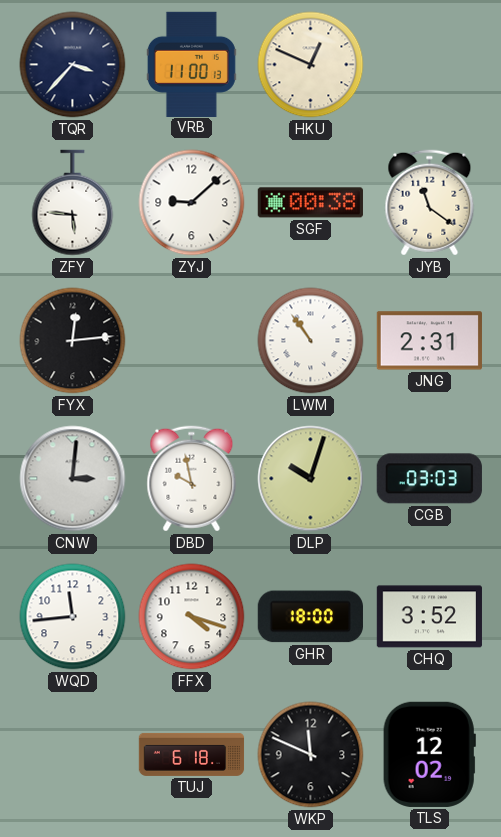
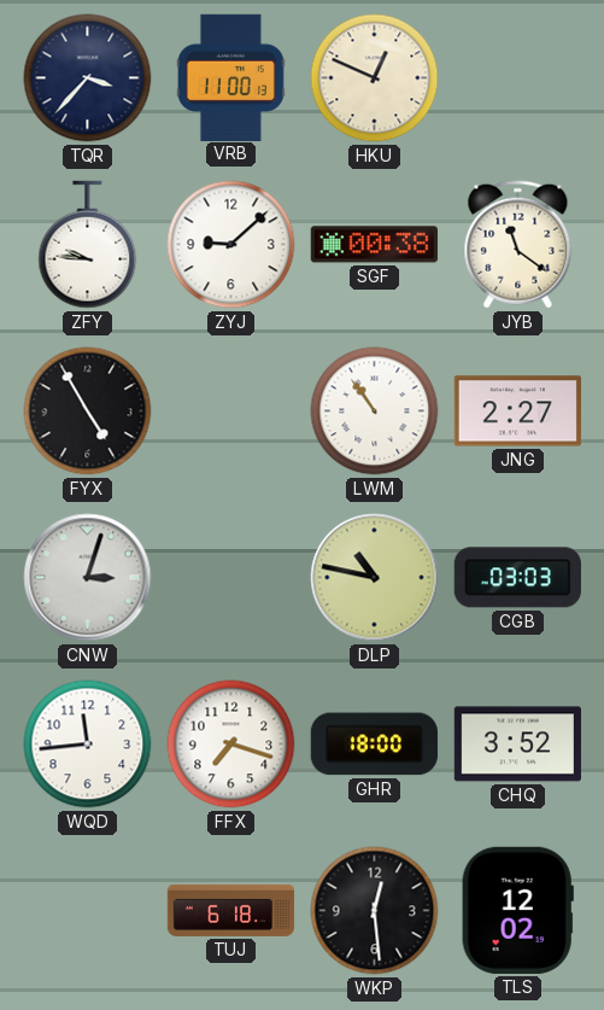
ZFY: 5:46 -> 9:46 (88, 245)
FYX: 12:14 -> 4:55 (88, 411)
JNG: 2:31 -> 2:27 (517, 411)
CNW: 3:01 -> 3:03 (88, 578)
DBD: 9:58 -> none (192, 479)
DLP: 10:03 -> 10:47 (375, 578)
FFX: 4:18 -> 7:18 (231, 745)
WKP: 11:49 -> 12:29 (375, 911)
